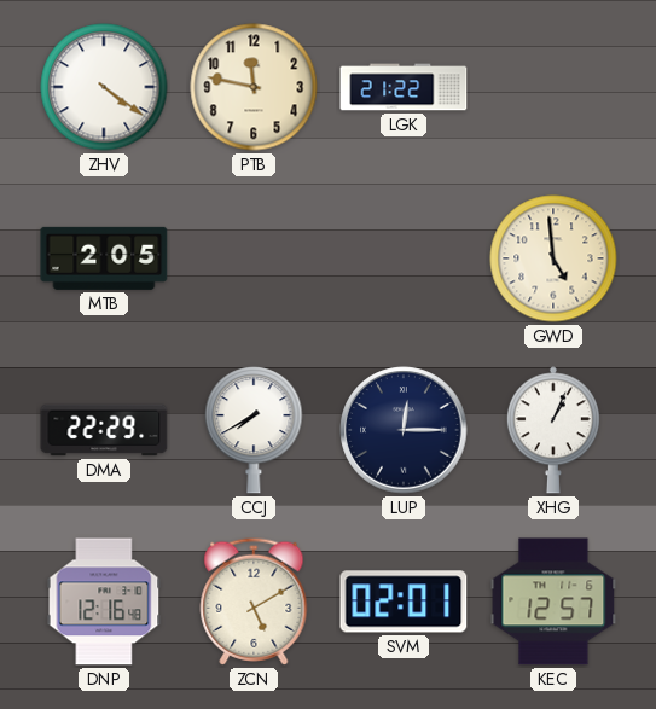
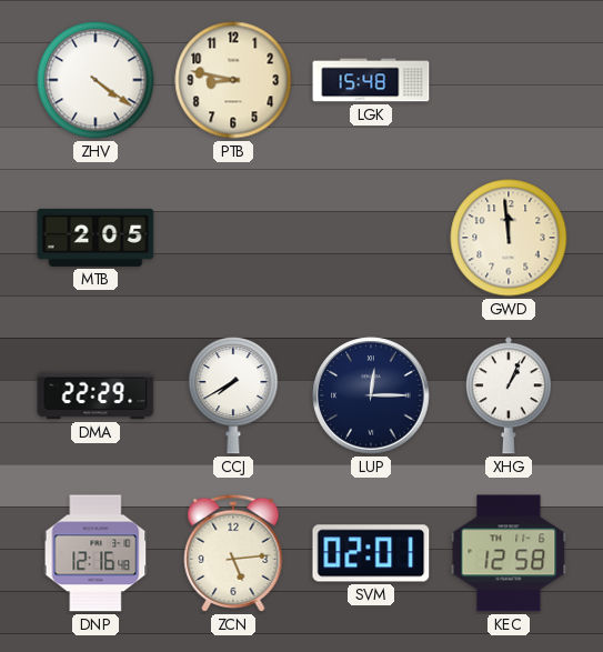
PTB: 11:47 -> 8:47 (233, 80)
LGK: 21:22 -> 15:48 (371, 80)
GWD: 4:59 -> 11:59 (509, 238)
ZCN: 5:10 -> 5:14 (233, 553)
KEC: 12:57 -> 12:58 (509, 553)
